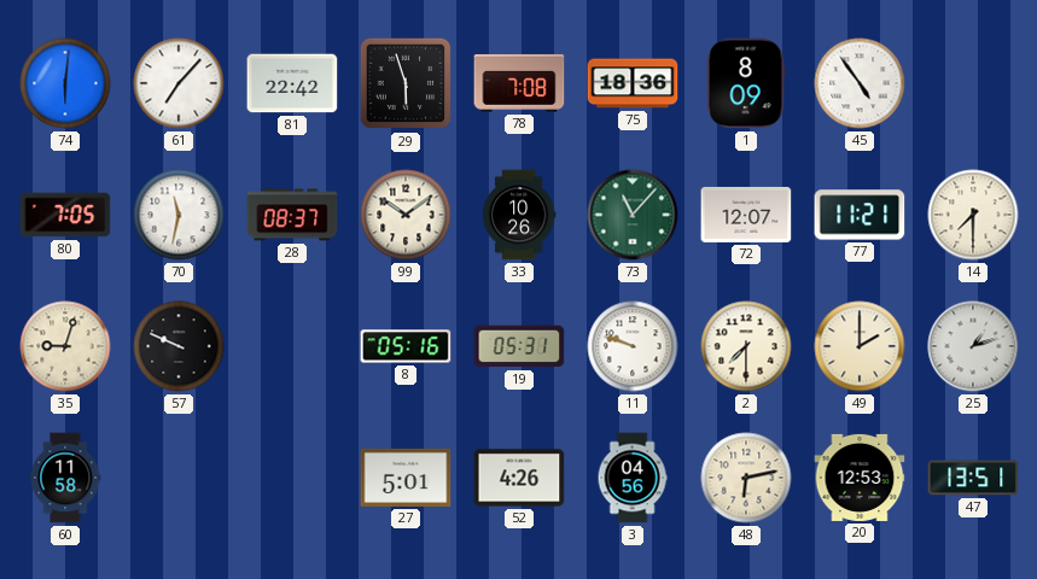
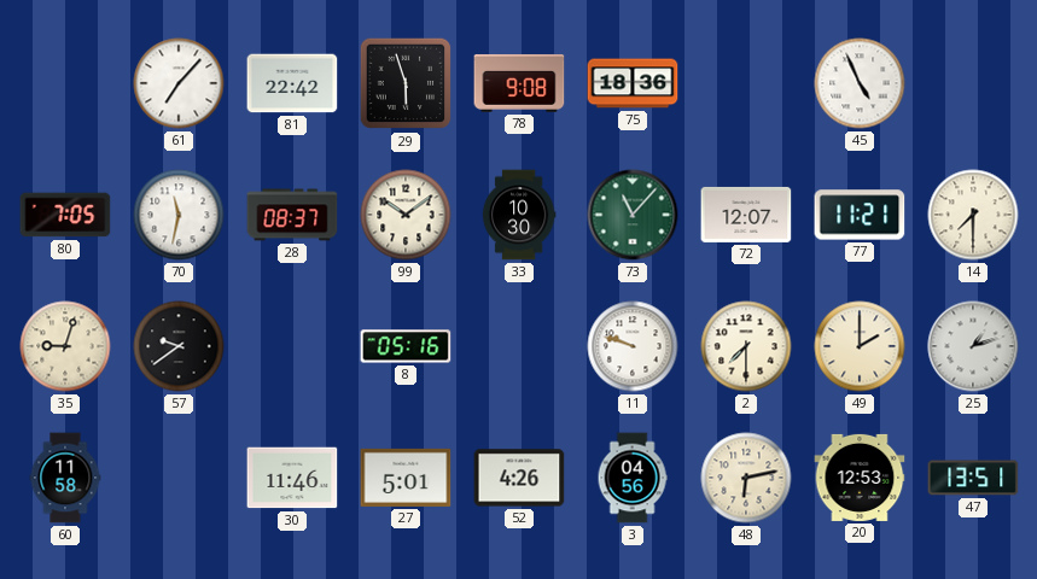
74: 6:01 -> none (65, 83)
78: 7:08 -> 9:08 (519, 83)
1: 8:09 -> none (746, 83)
45: 4:54 -> 4:56 (860, 83)
33: 10:26 -> 10:30 (519, 215)
57: 9:49 -> 9:39 (179, 346)
19: 05:31 -> none (519, 346)
30: none -> 11:46 (292, 478)
